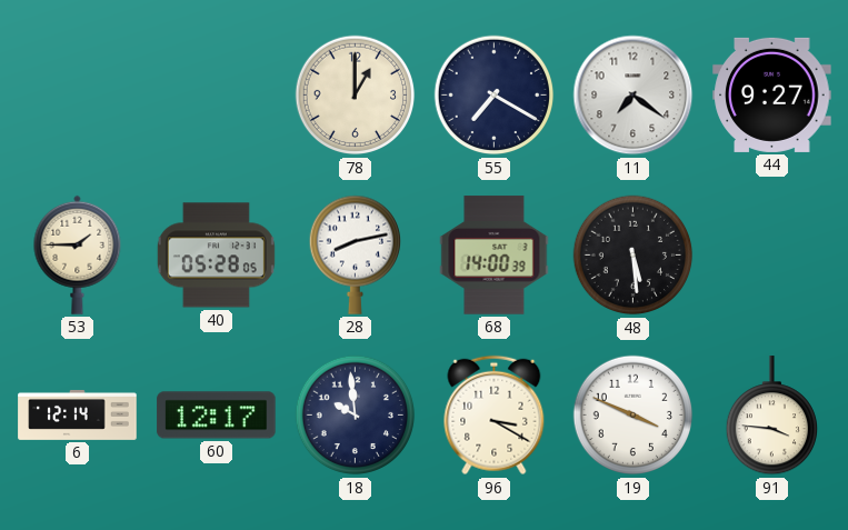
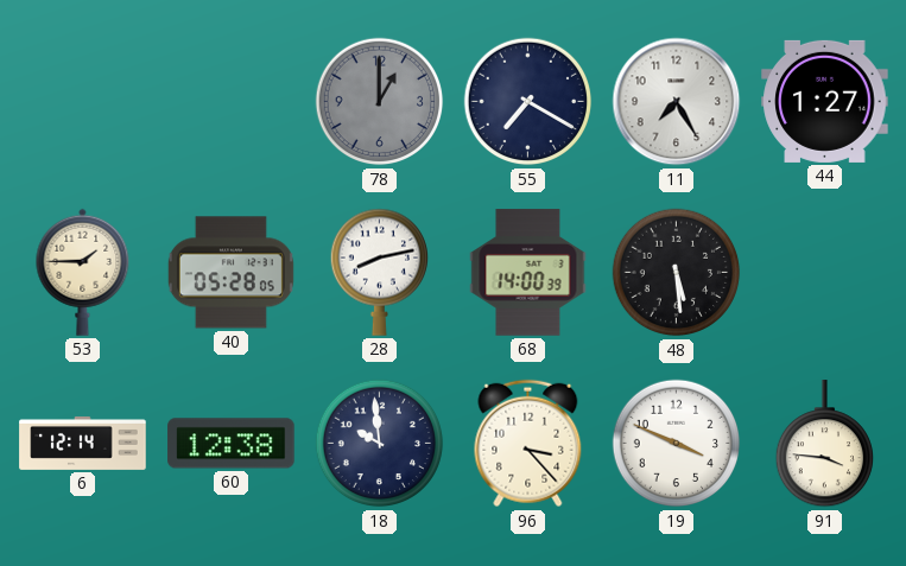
78 dial: cream -> grey (380, 102)
11: 7:21 -> 7:25 (677, 102)
44: 9:27 -> 1:27 (825, 101)
60: 12:17 -> 12:38 (232, 444)
96: 3:20 -> 3:23 (528, 444)
